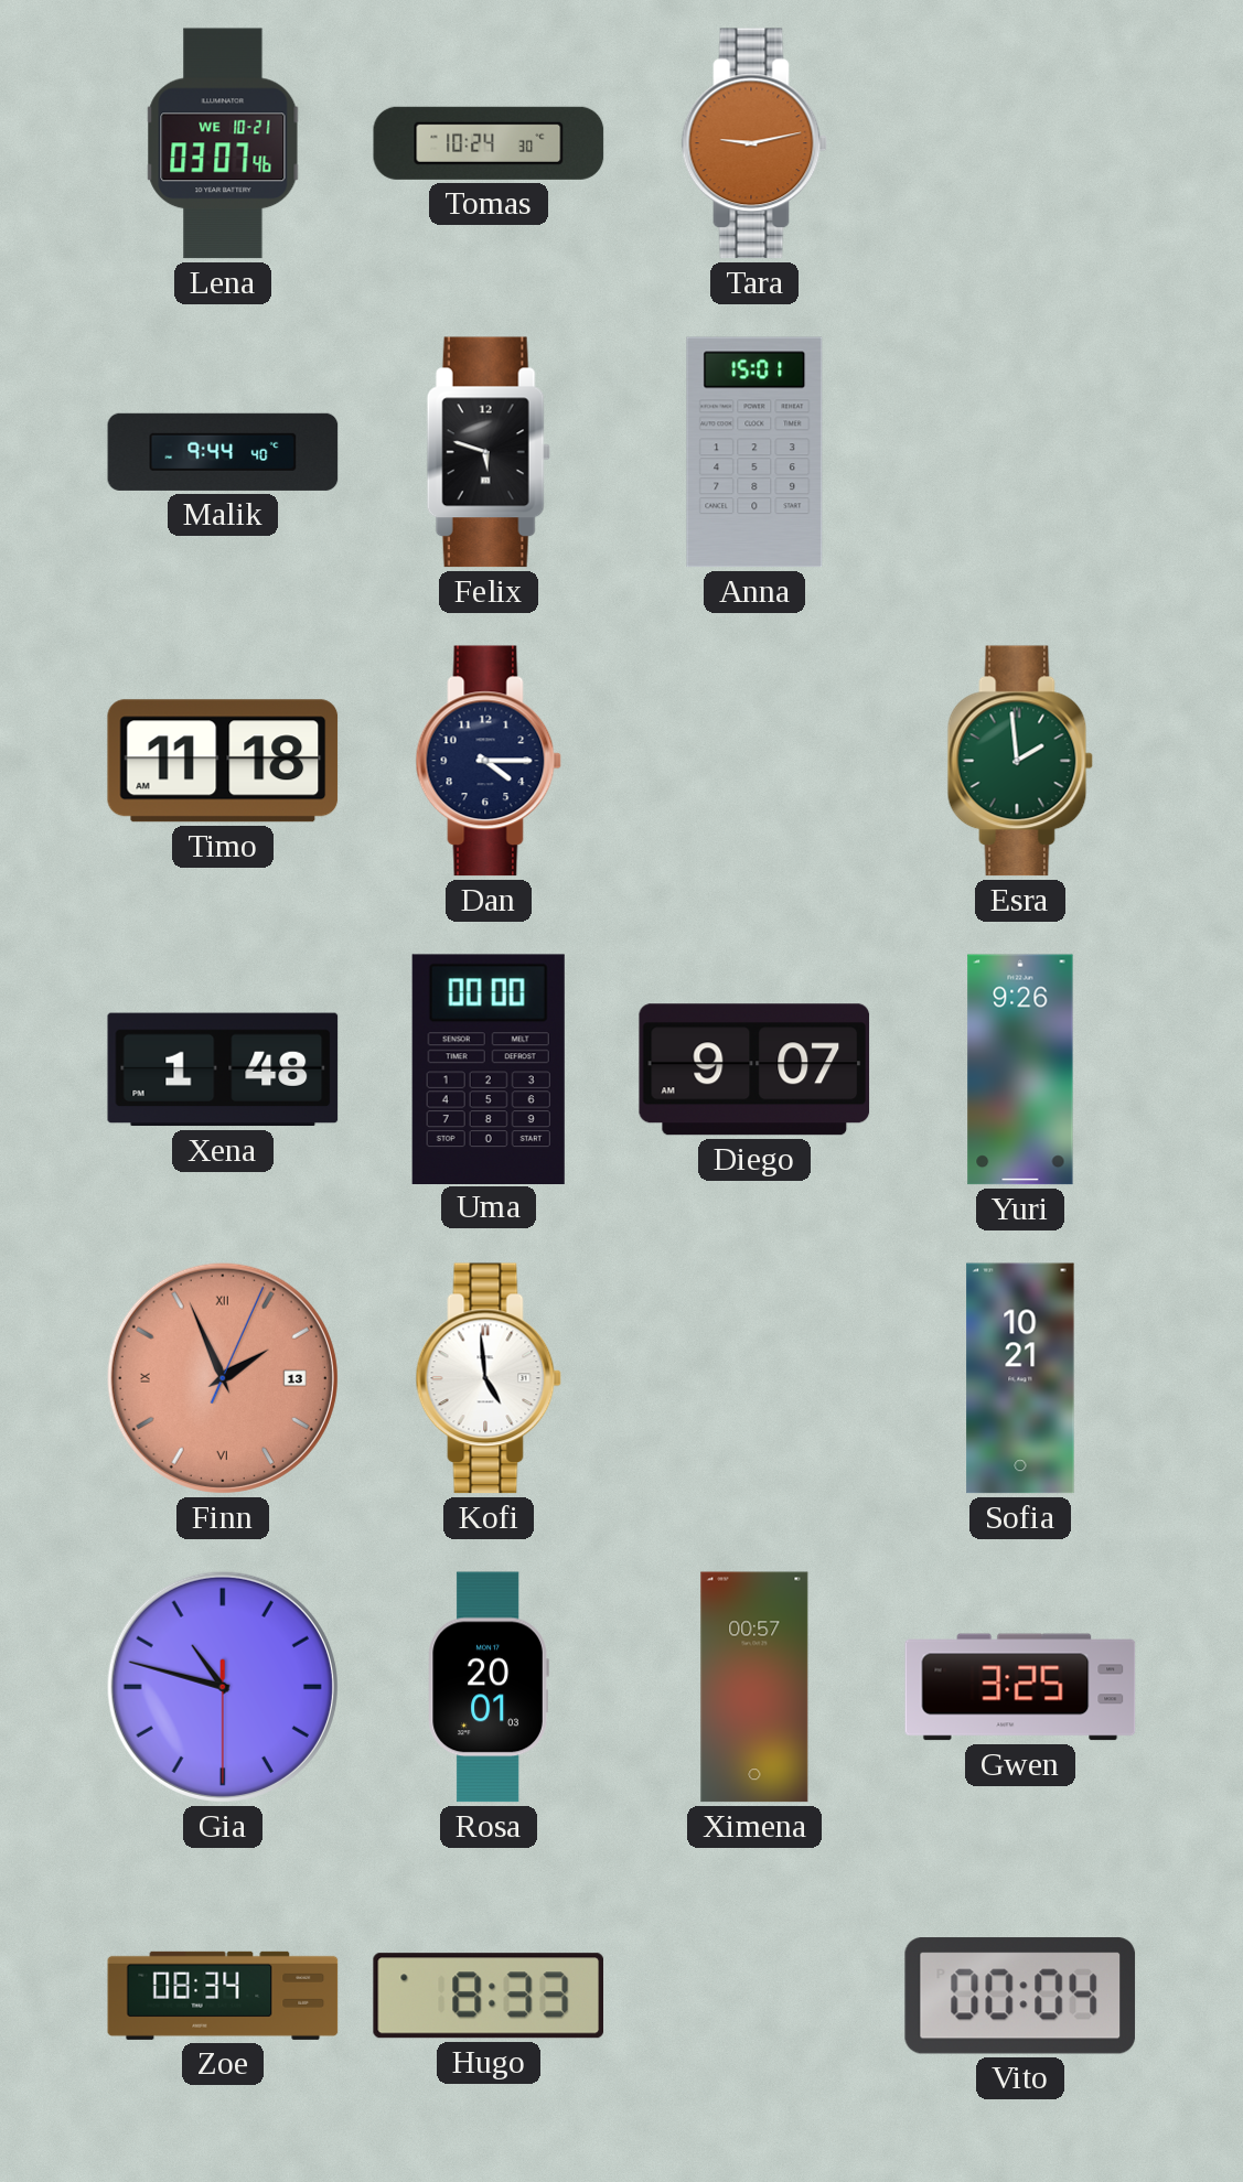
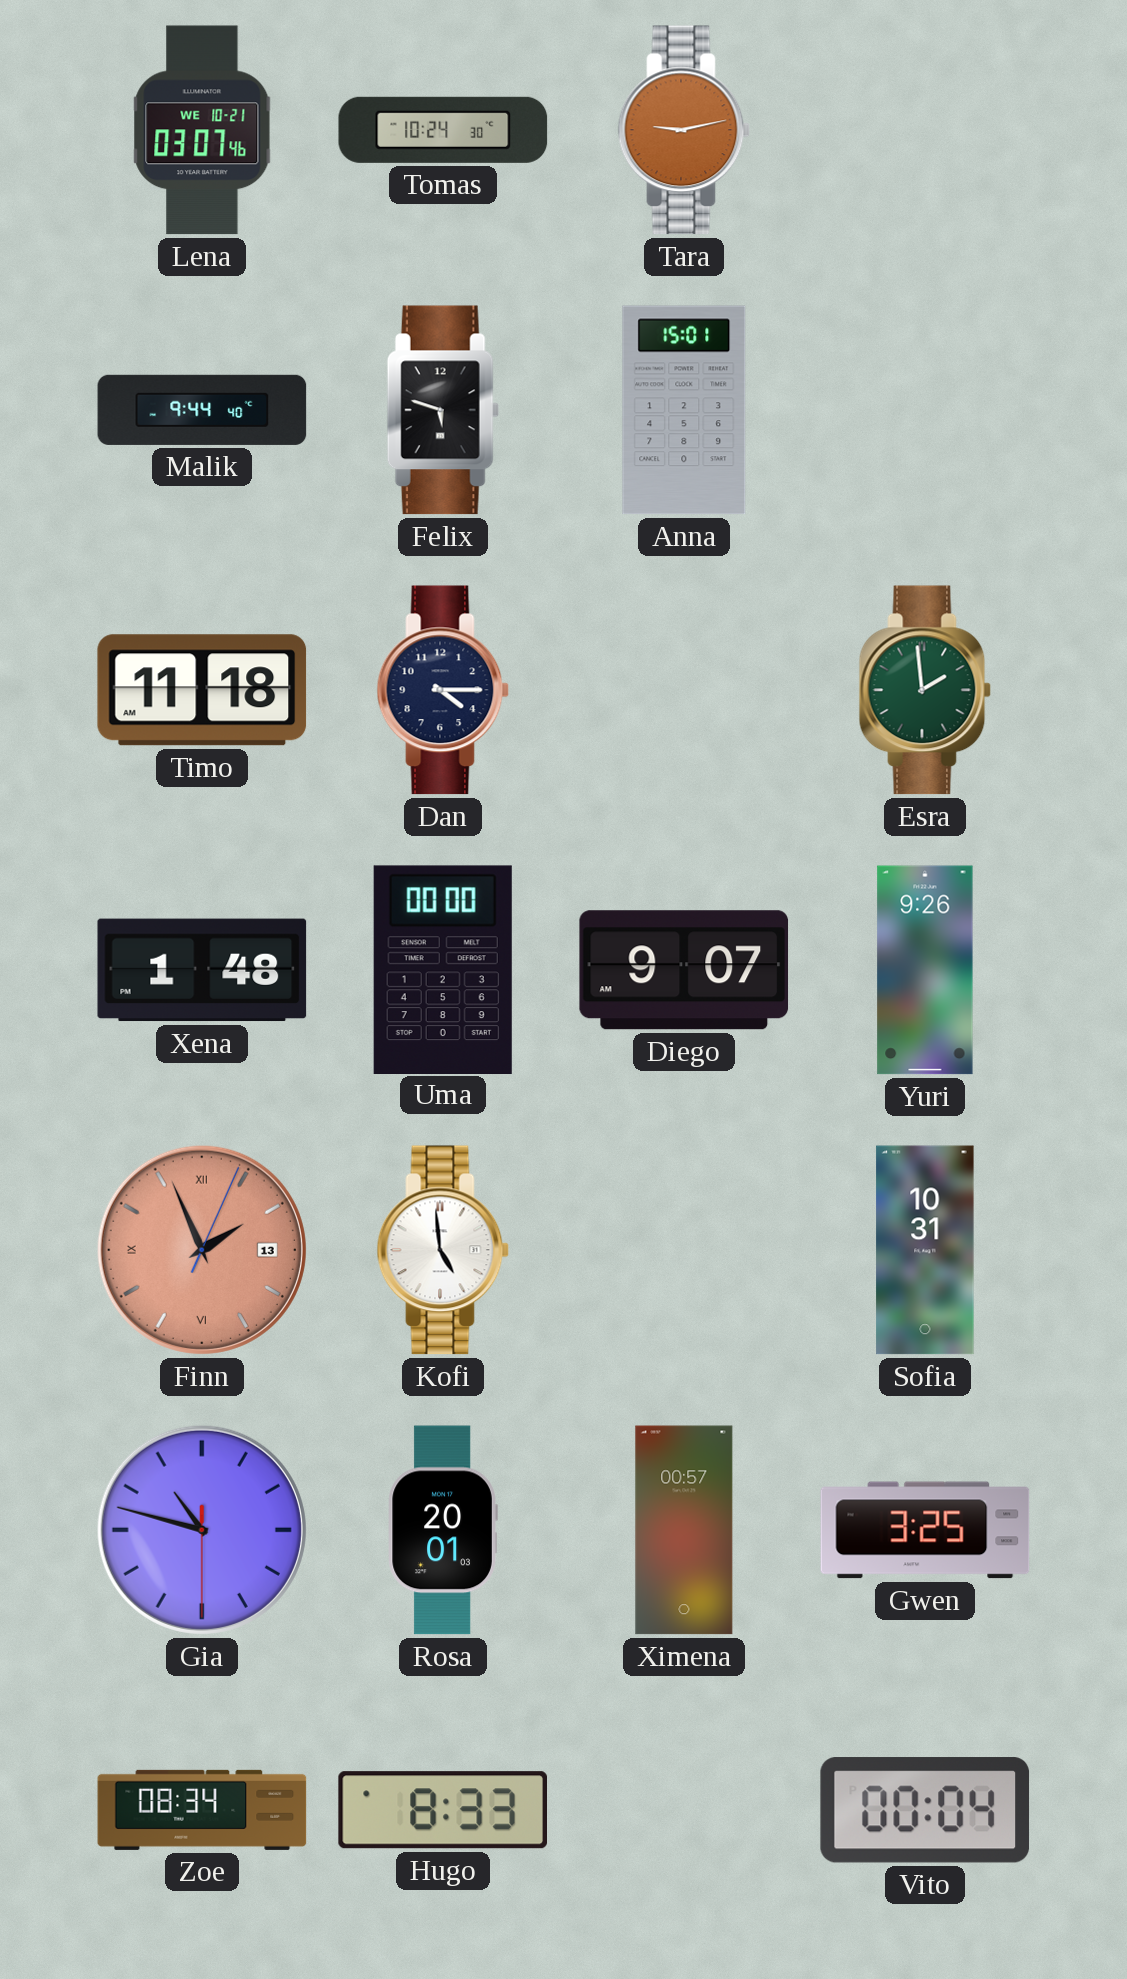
Sofia: 10:21 -> 10:31 (925, 1250)
